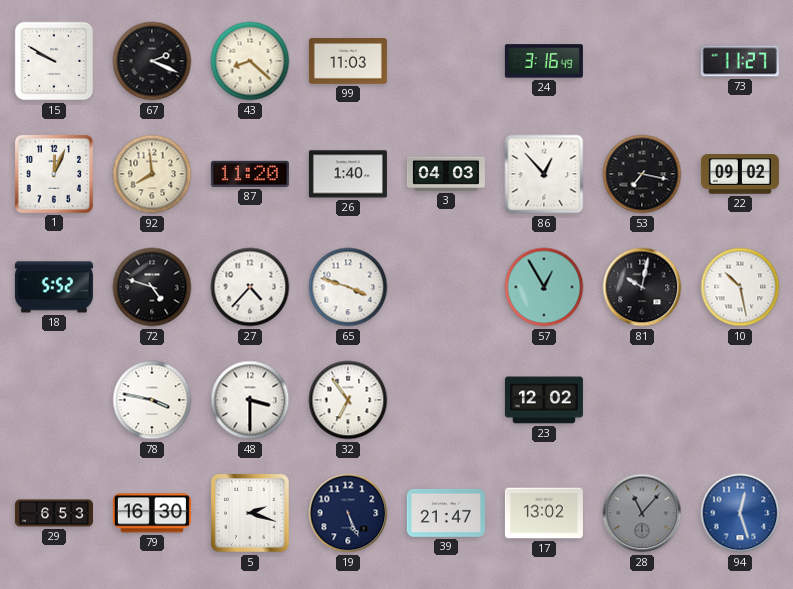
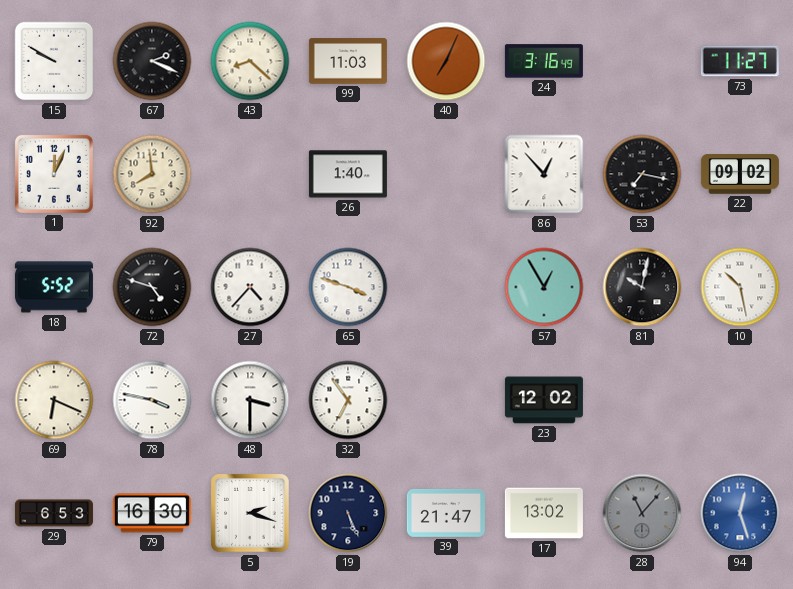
40: none -> 7:04 (446, 61)
87: 11:20 -> none (250, 174)
3: 04:03 -> none (446, 174)
69: none -> 6:19 (54, 400)
